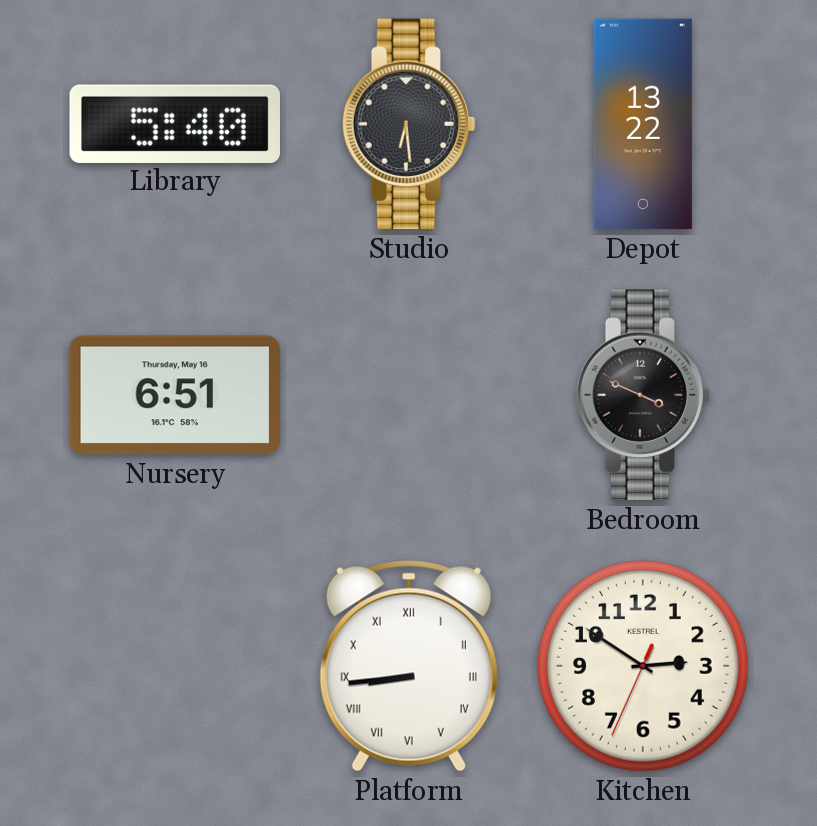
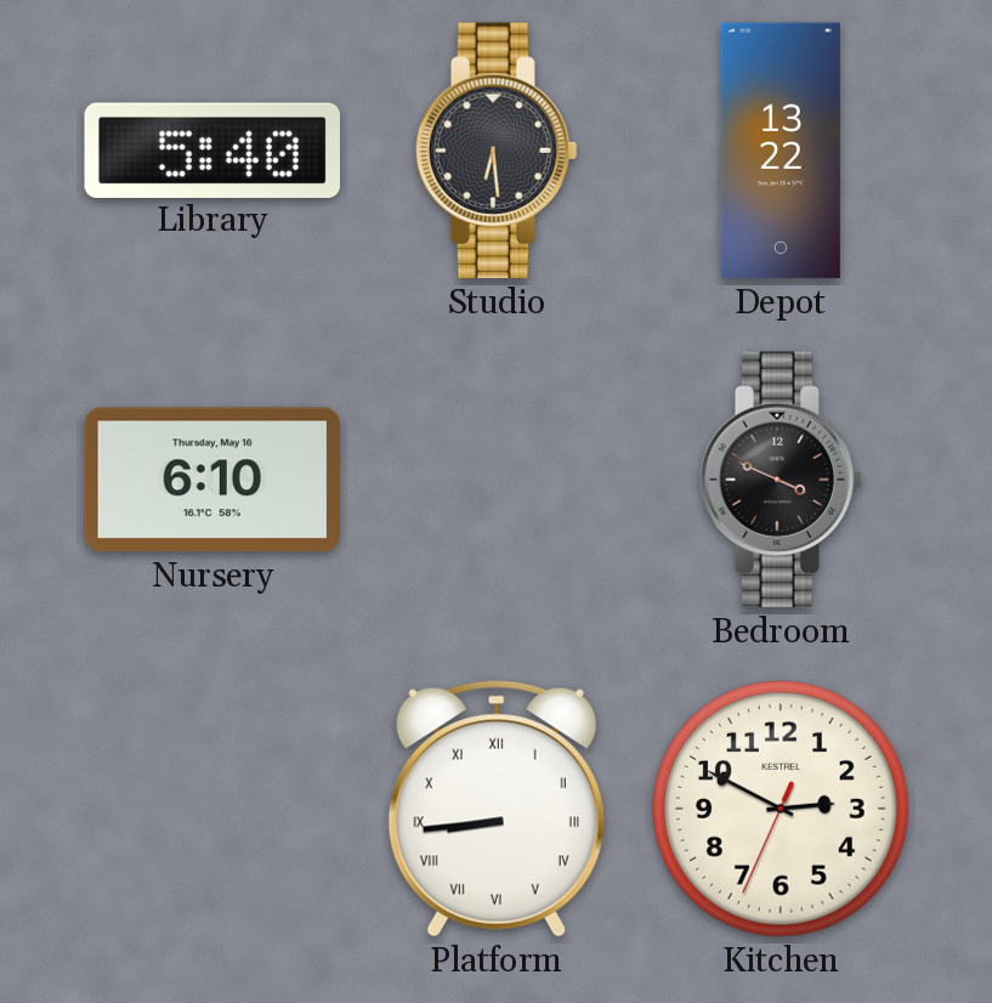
Nursery: 6:51 -> 6:10 (211, 480)
Kitchen: 2:50 -> 2:49 (782, 810)
